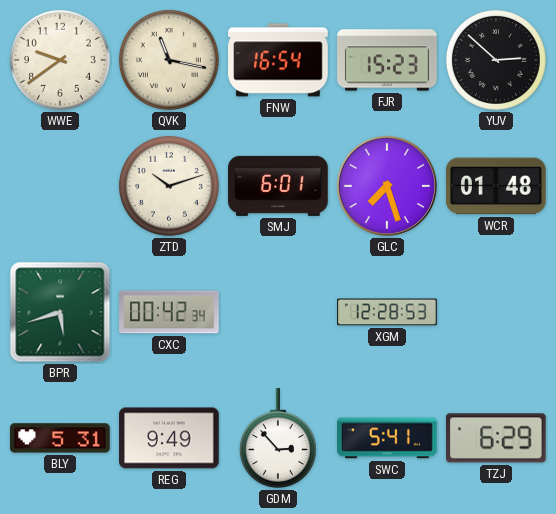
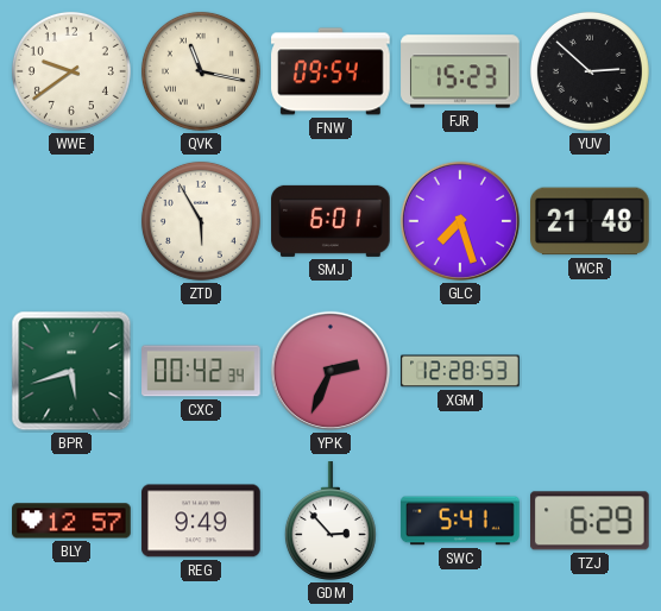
FNW: 16:54 -> 09:54 (330, 71)
ZTD: 10:12 -> 5:55 (201, 221)
WCR: 01:48 -> 21:48 (591, 221)
YPK: none -> 2:34 (330, 371)
BLY: 5:31 -> 12:57 (71, 521)
